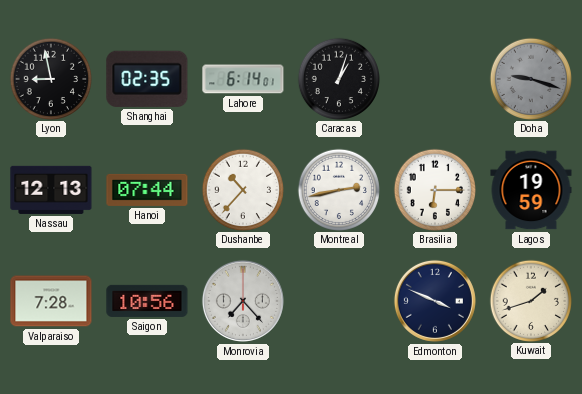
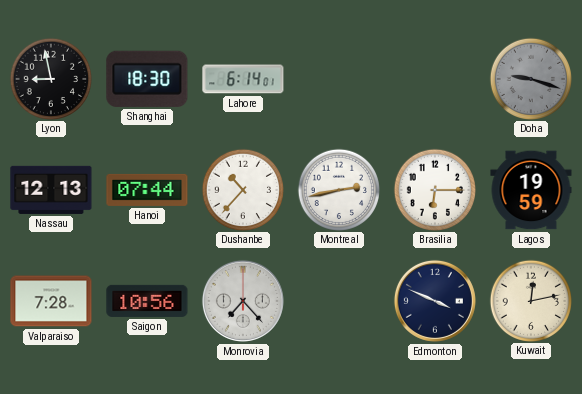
Shanghai: 02:35 -> 18:30 (147, 79)
Caracas: 1:03 -> none (339, 78)
Kuwait: 1:42 -> 12:13 (531, 300)
